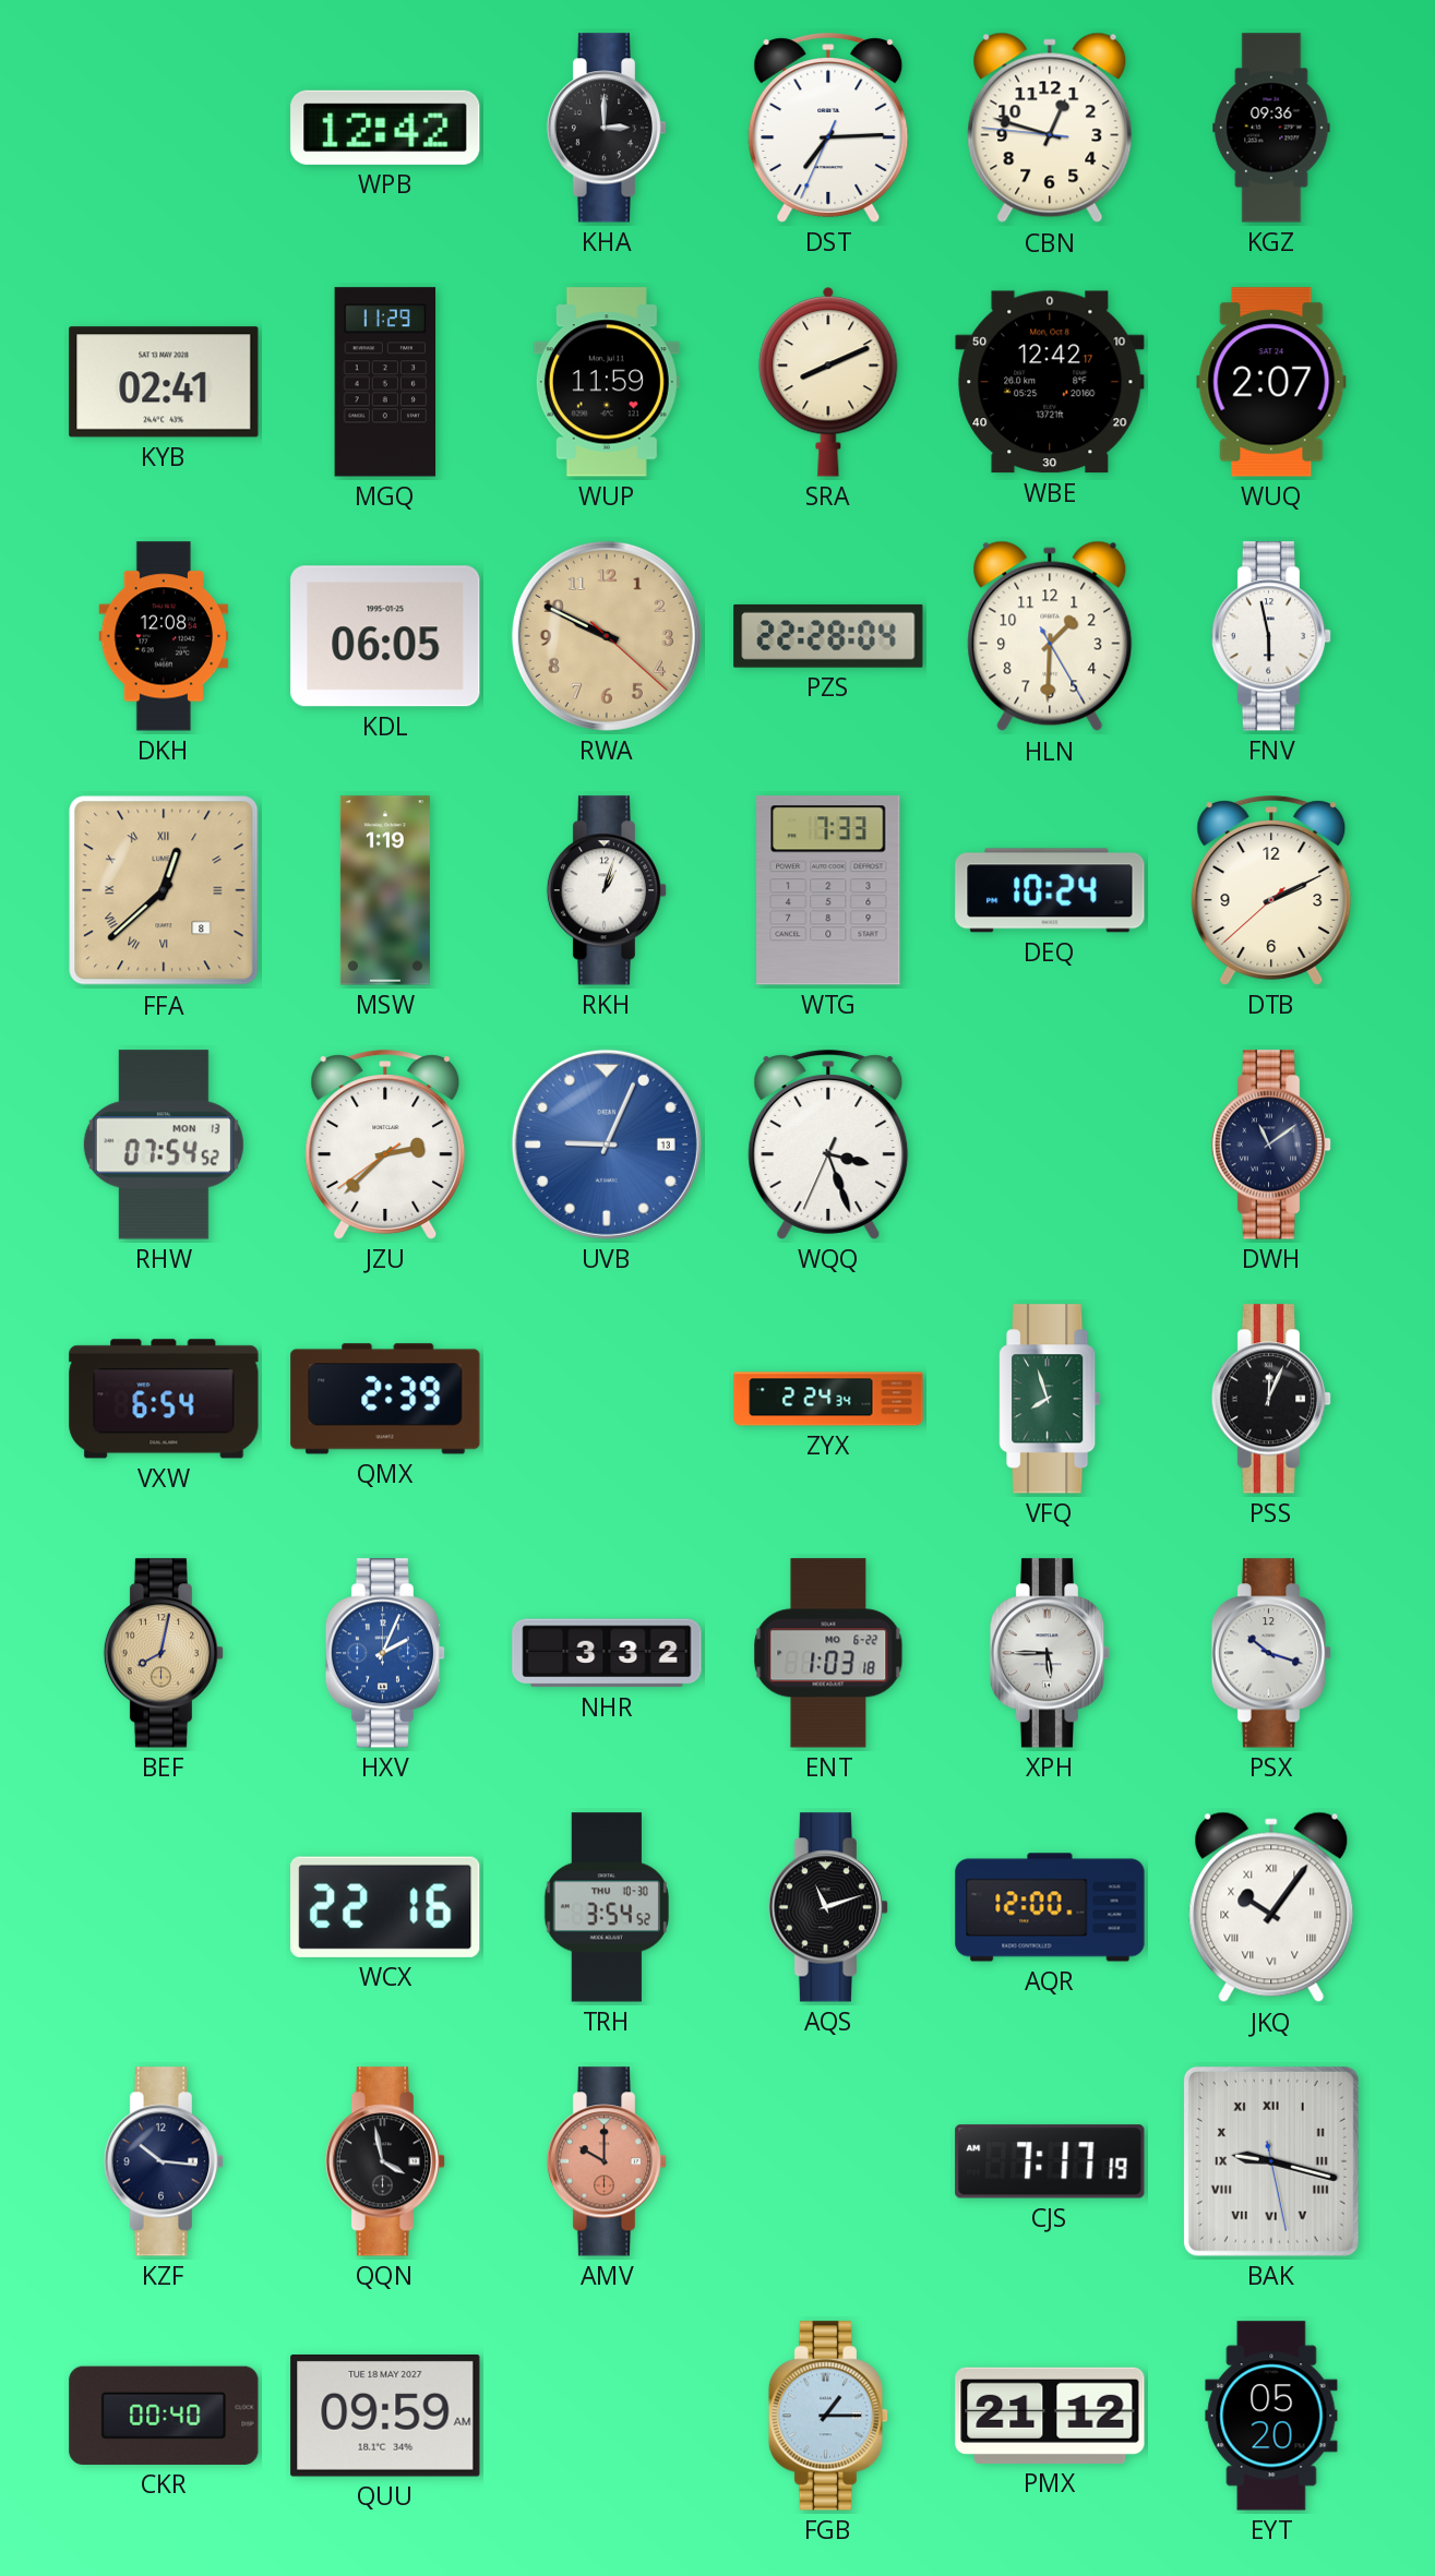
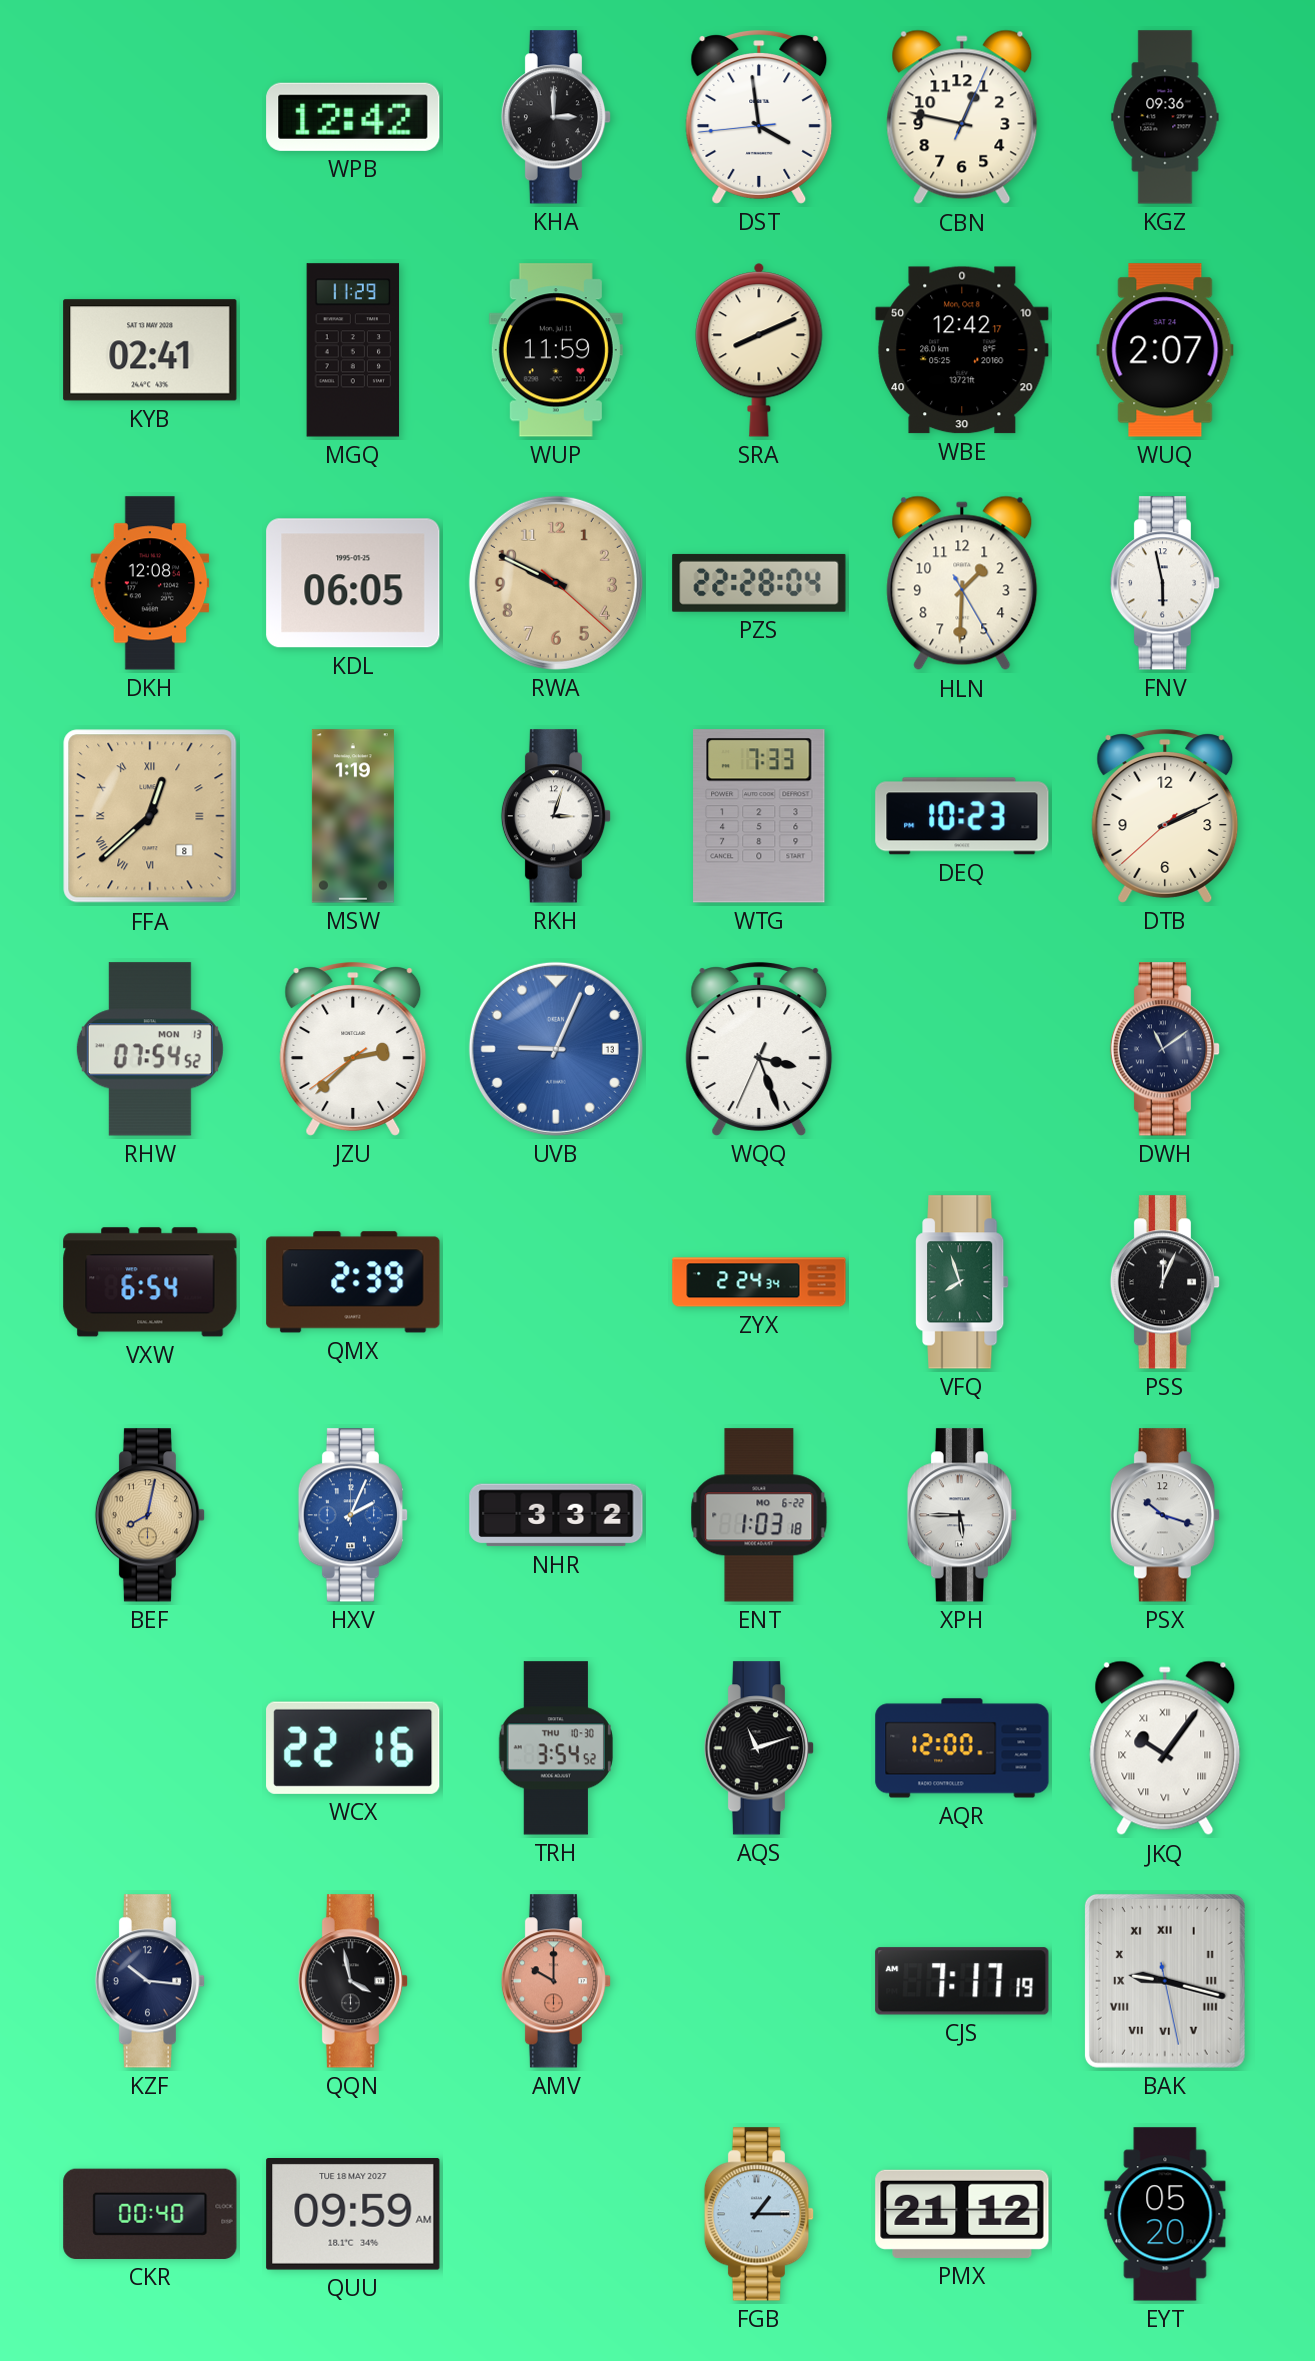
DST: 7:14 -> 3:58 (759, 117)
CBN: 12:47:46 -> 12:47:04 (962, 117)
RKH: 1:03 -> 3:03 (556, 816)
DEQ: 10:24 -> 10:23 (962, 816)
